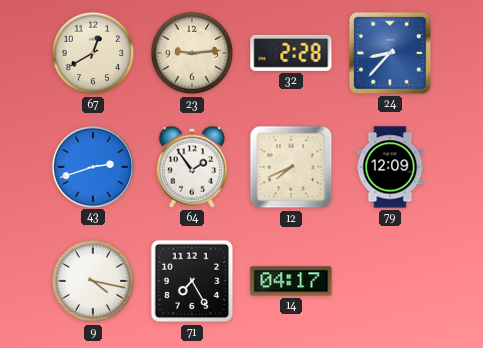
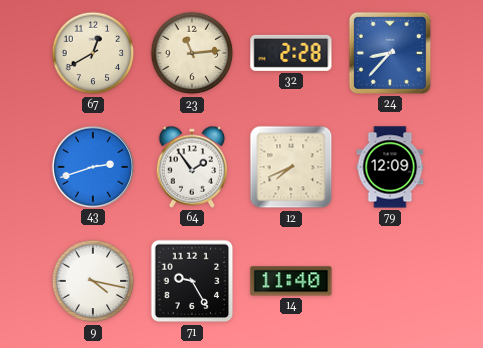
23: 9:14 -> 11:14 (192, 53)
71: 7:25 -> 9:25 (192, 281)
14: 04:17 -> 11:40 (291, 281)
